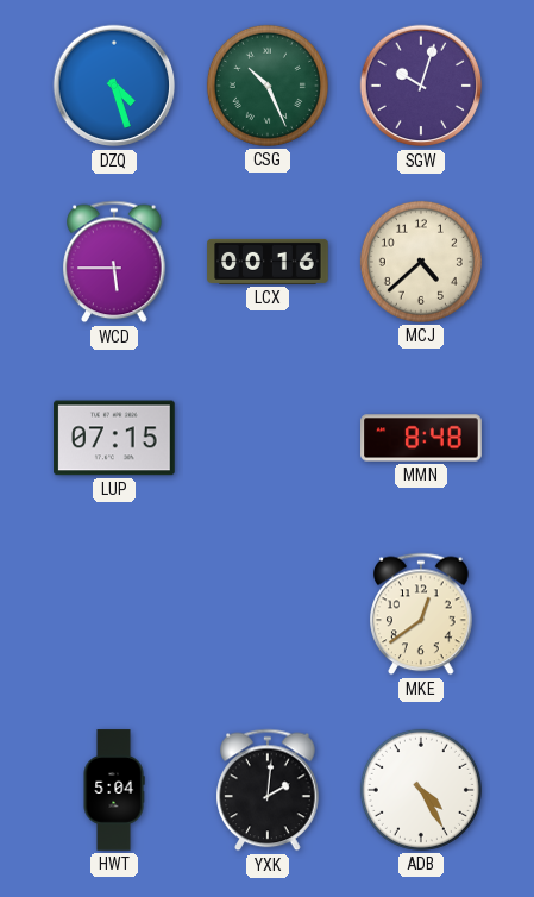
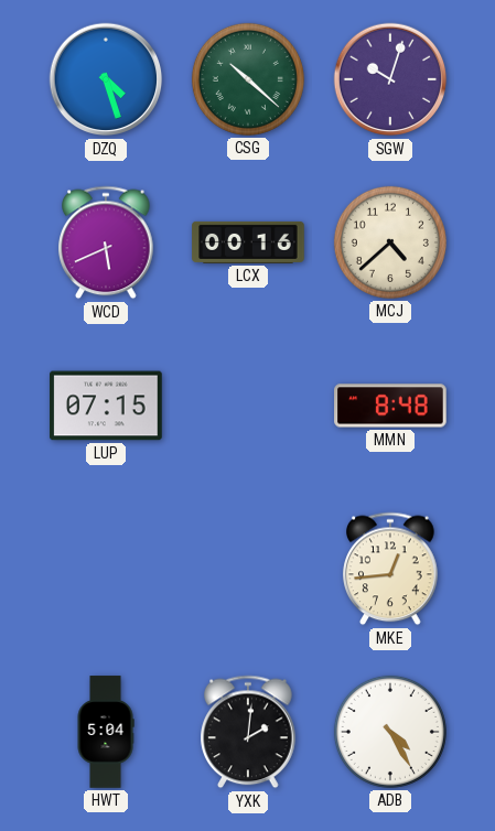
CSG: 10:26 -> 10:22 (248, 79)
WCD: 5:45 -> 5:41 (106, 242)
MKE: 12:39 -> 12:44 (390, 569)
